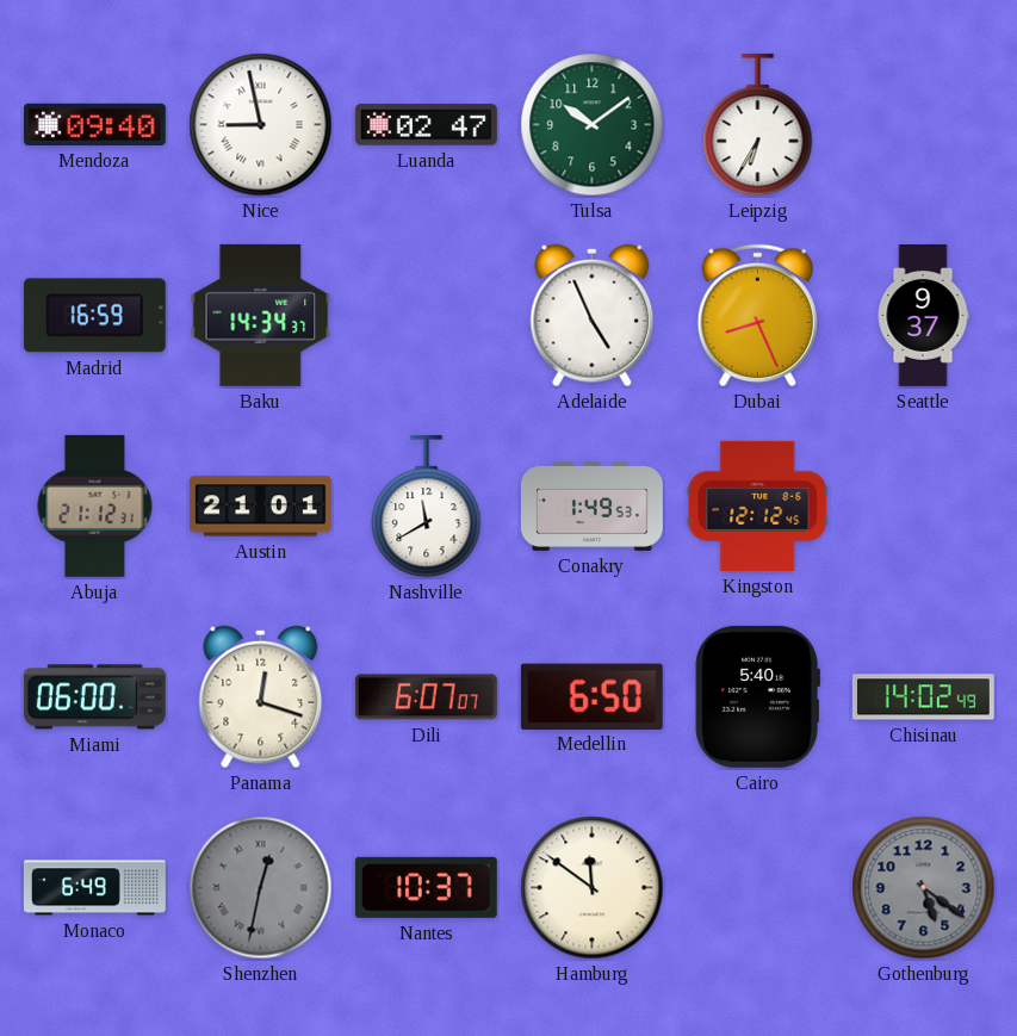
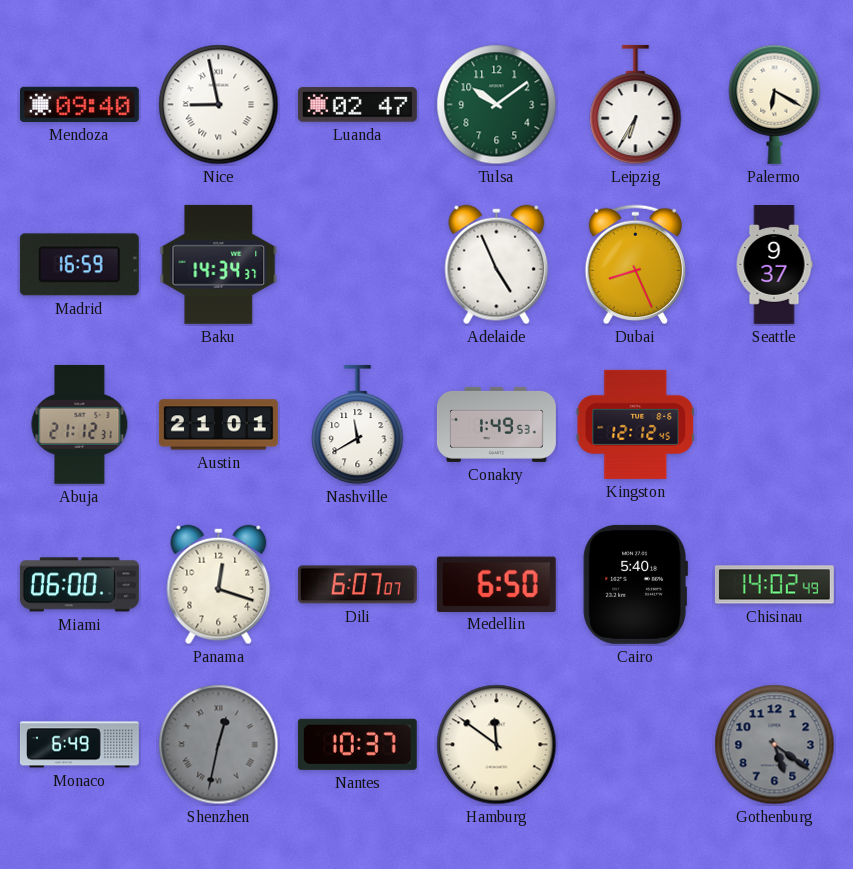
Palermo: none -> 6:20 (775, 104)
